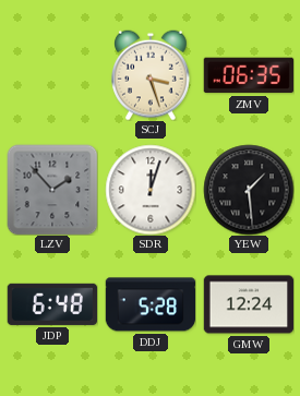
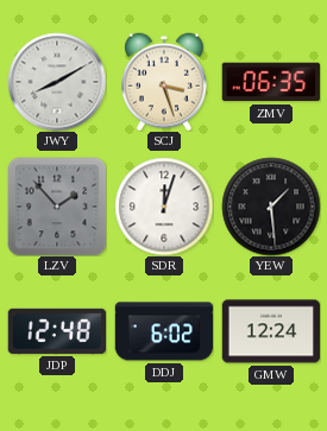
JWY: none -> 8:10 (57, 82)
JDP: 6:48 -> 12:48 (56, 331)
DDJ: 5:28 -> 6:02 (164, 331)
